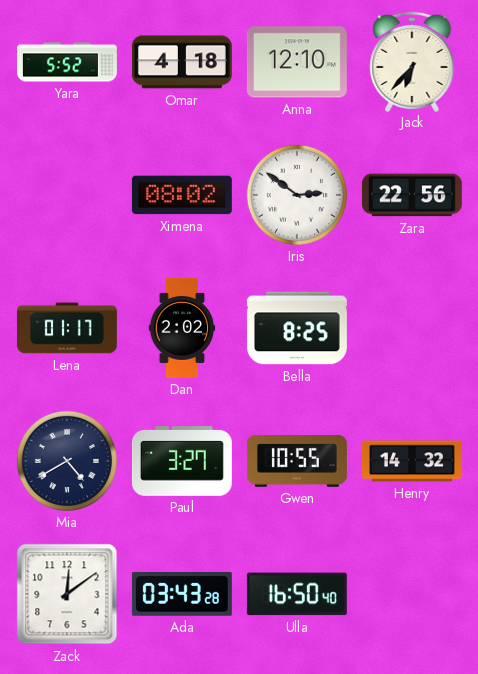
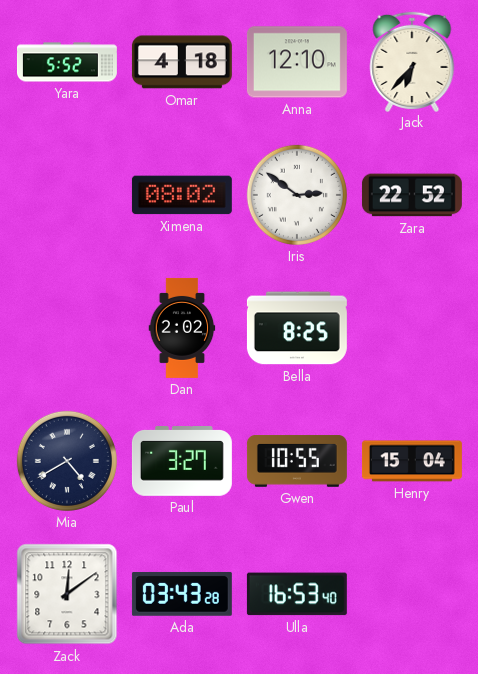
Zara: 22:56 -> 22:52 (412, 195)
Lena: 01:17 -> none (67, 328)
Henry: 14:32 -> 15:04 (412, 461)
Ulla: 16:50 -> 16:53 (297, 594)
